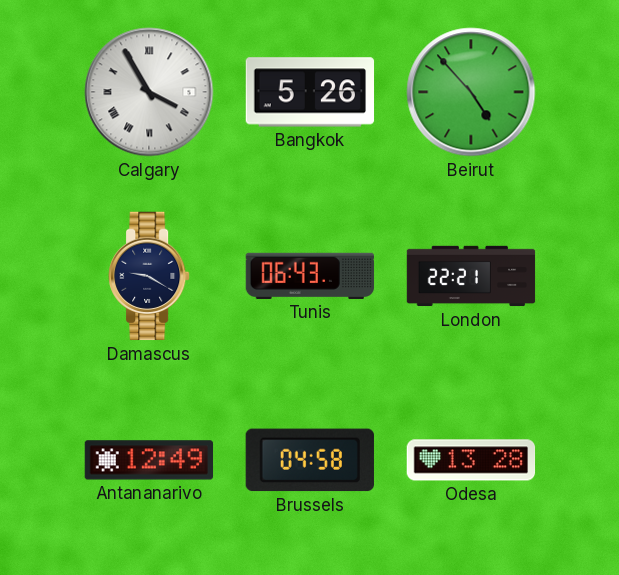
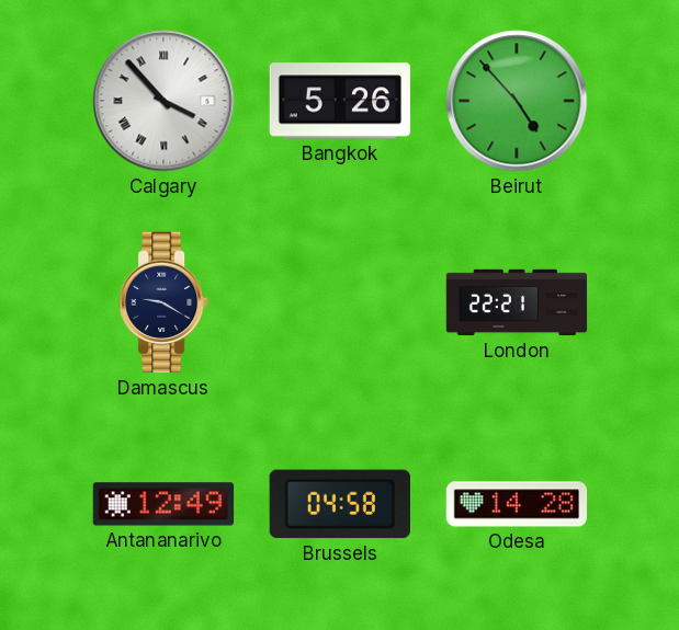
Calgary: 3:55 -> 3:53 (163, 101)
Tunis: 06:43 -> none (310, 276)
Odesa: 13:28 -> 14:28 (517, 504)
